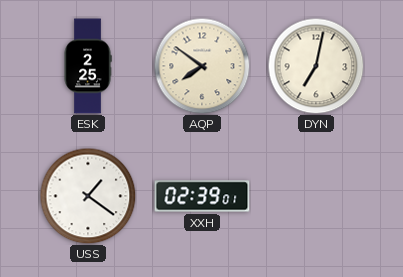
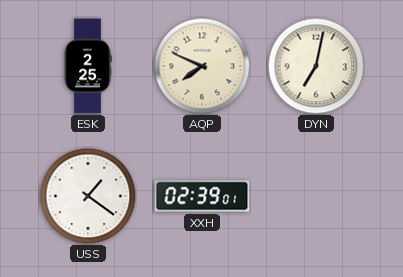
AQP: 7:51 -> 7:49 (202, 66)
